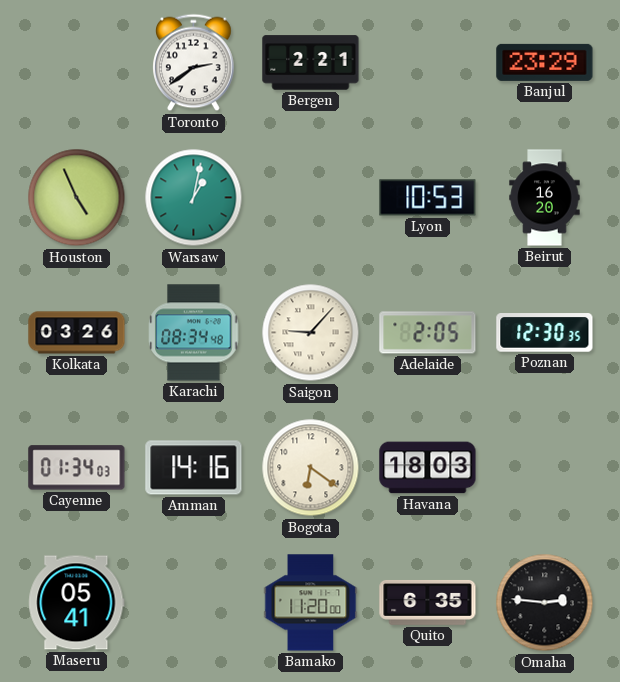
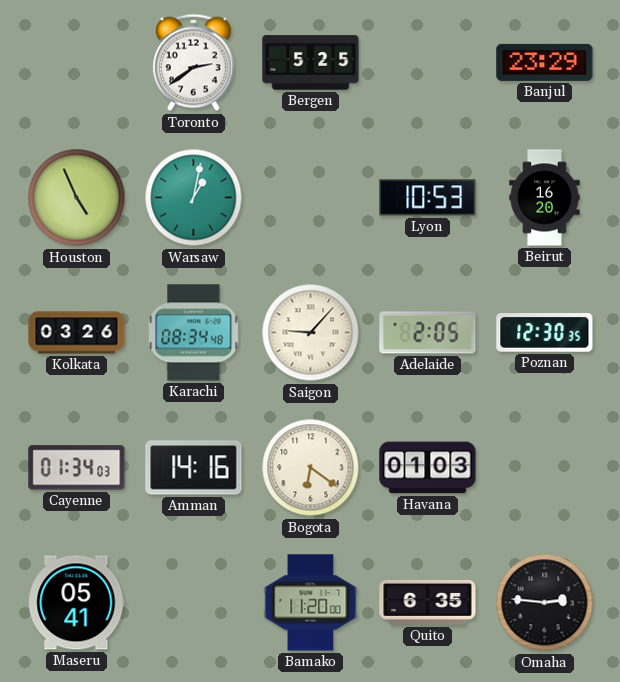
Bergen: 2:21 -> 5:25 (311, 63)
Havana: 18:03 -> 01:03 (428, 468)
